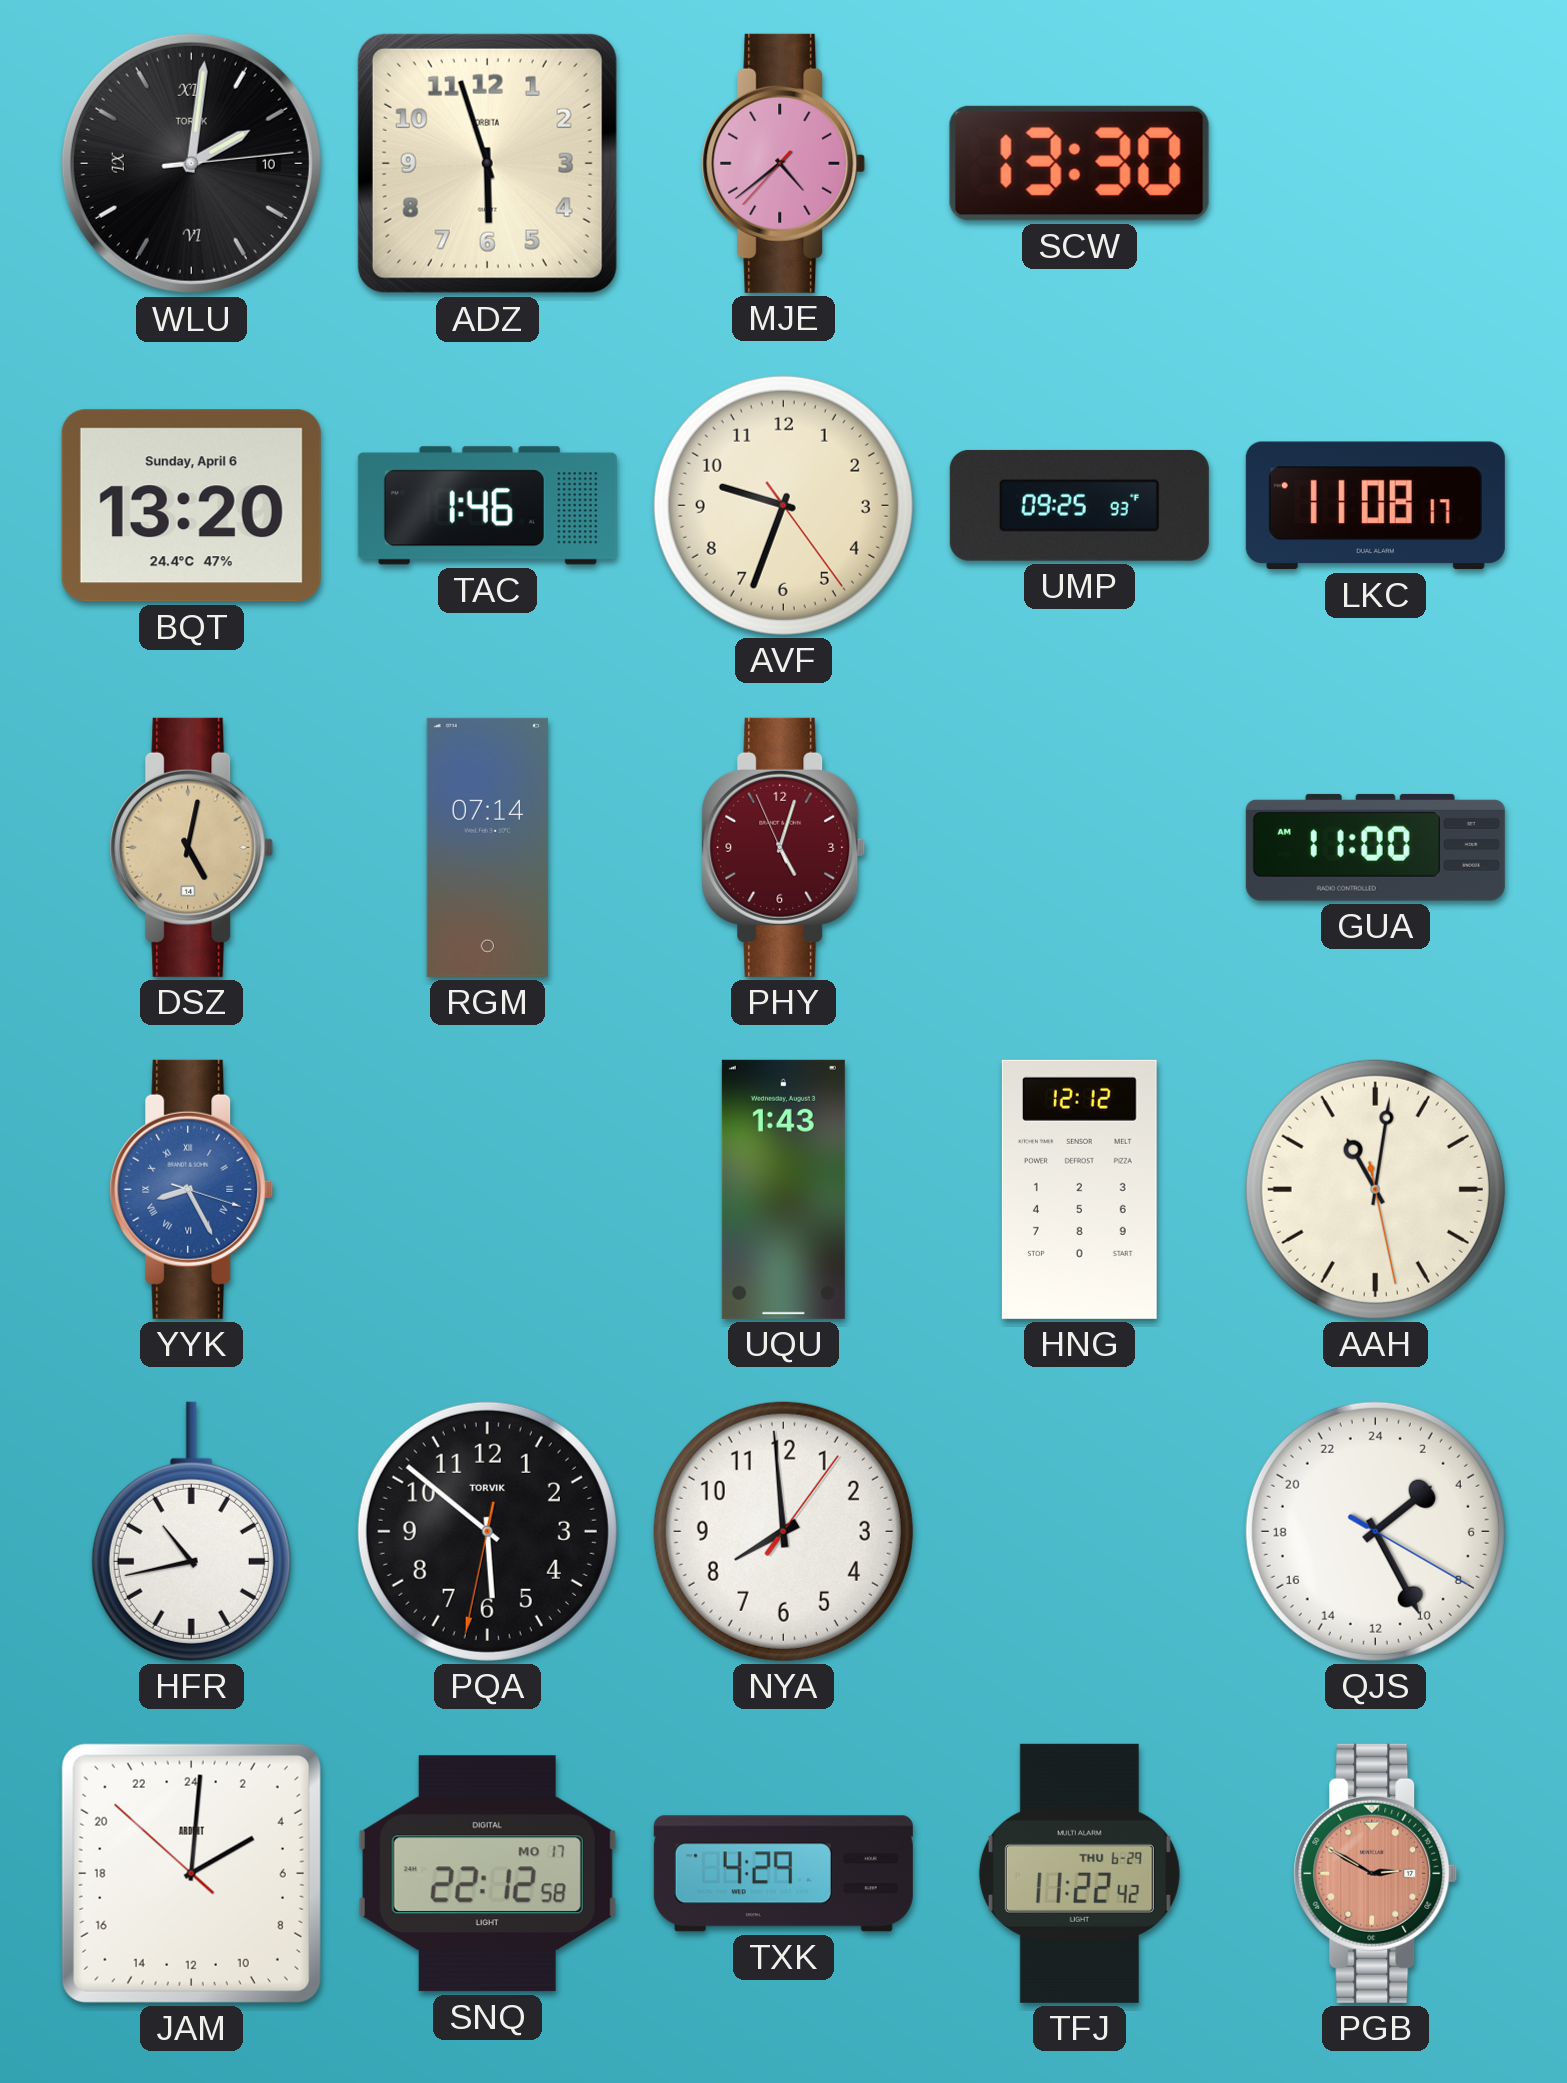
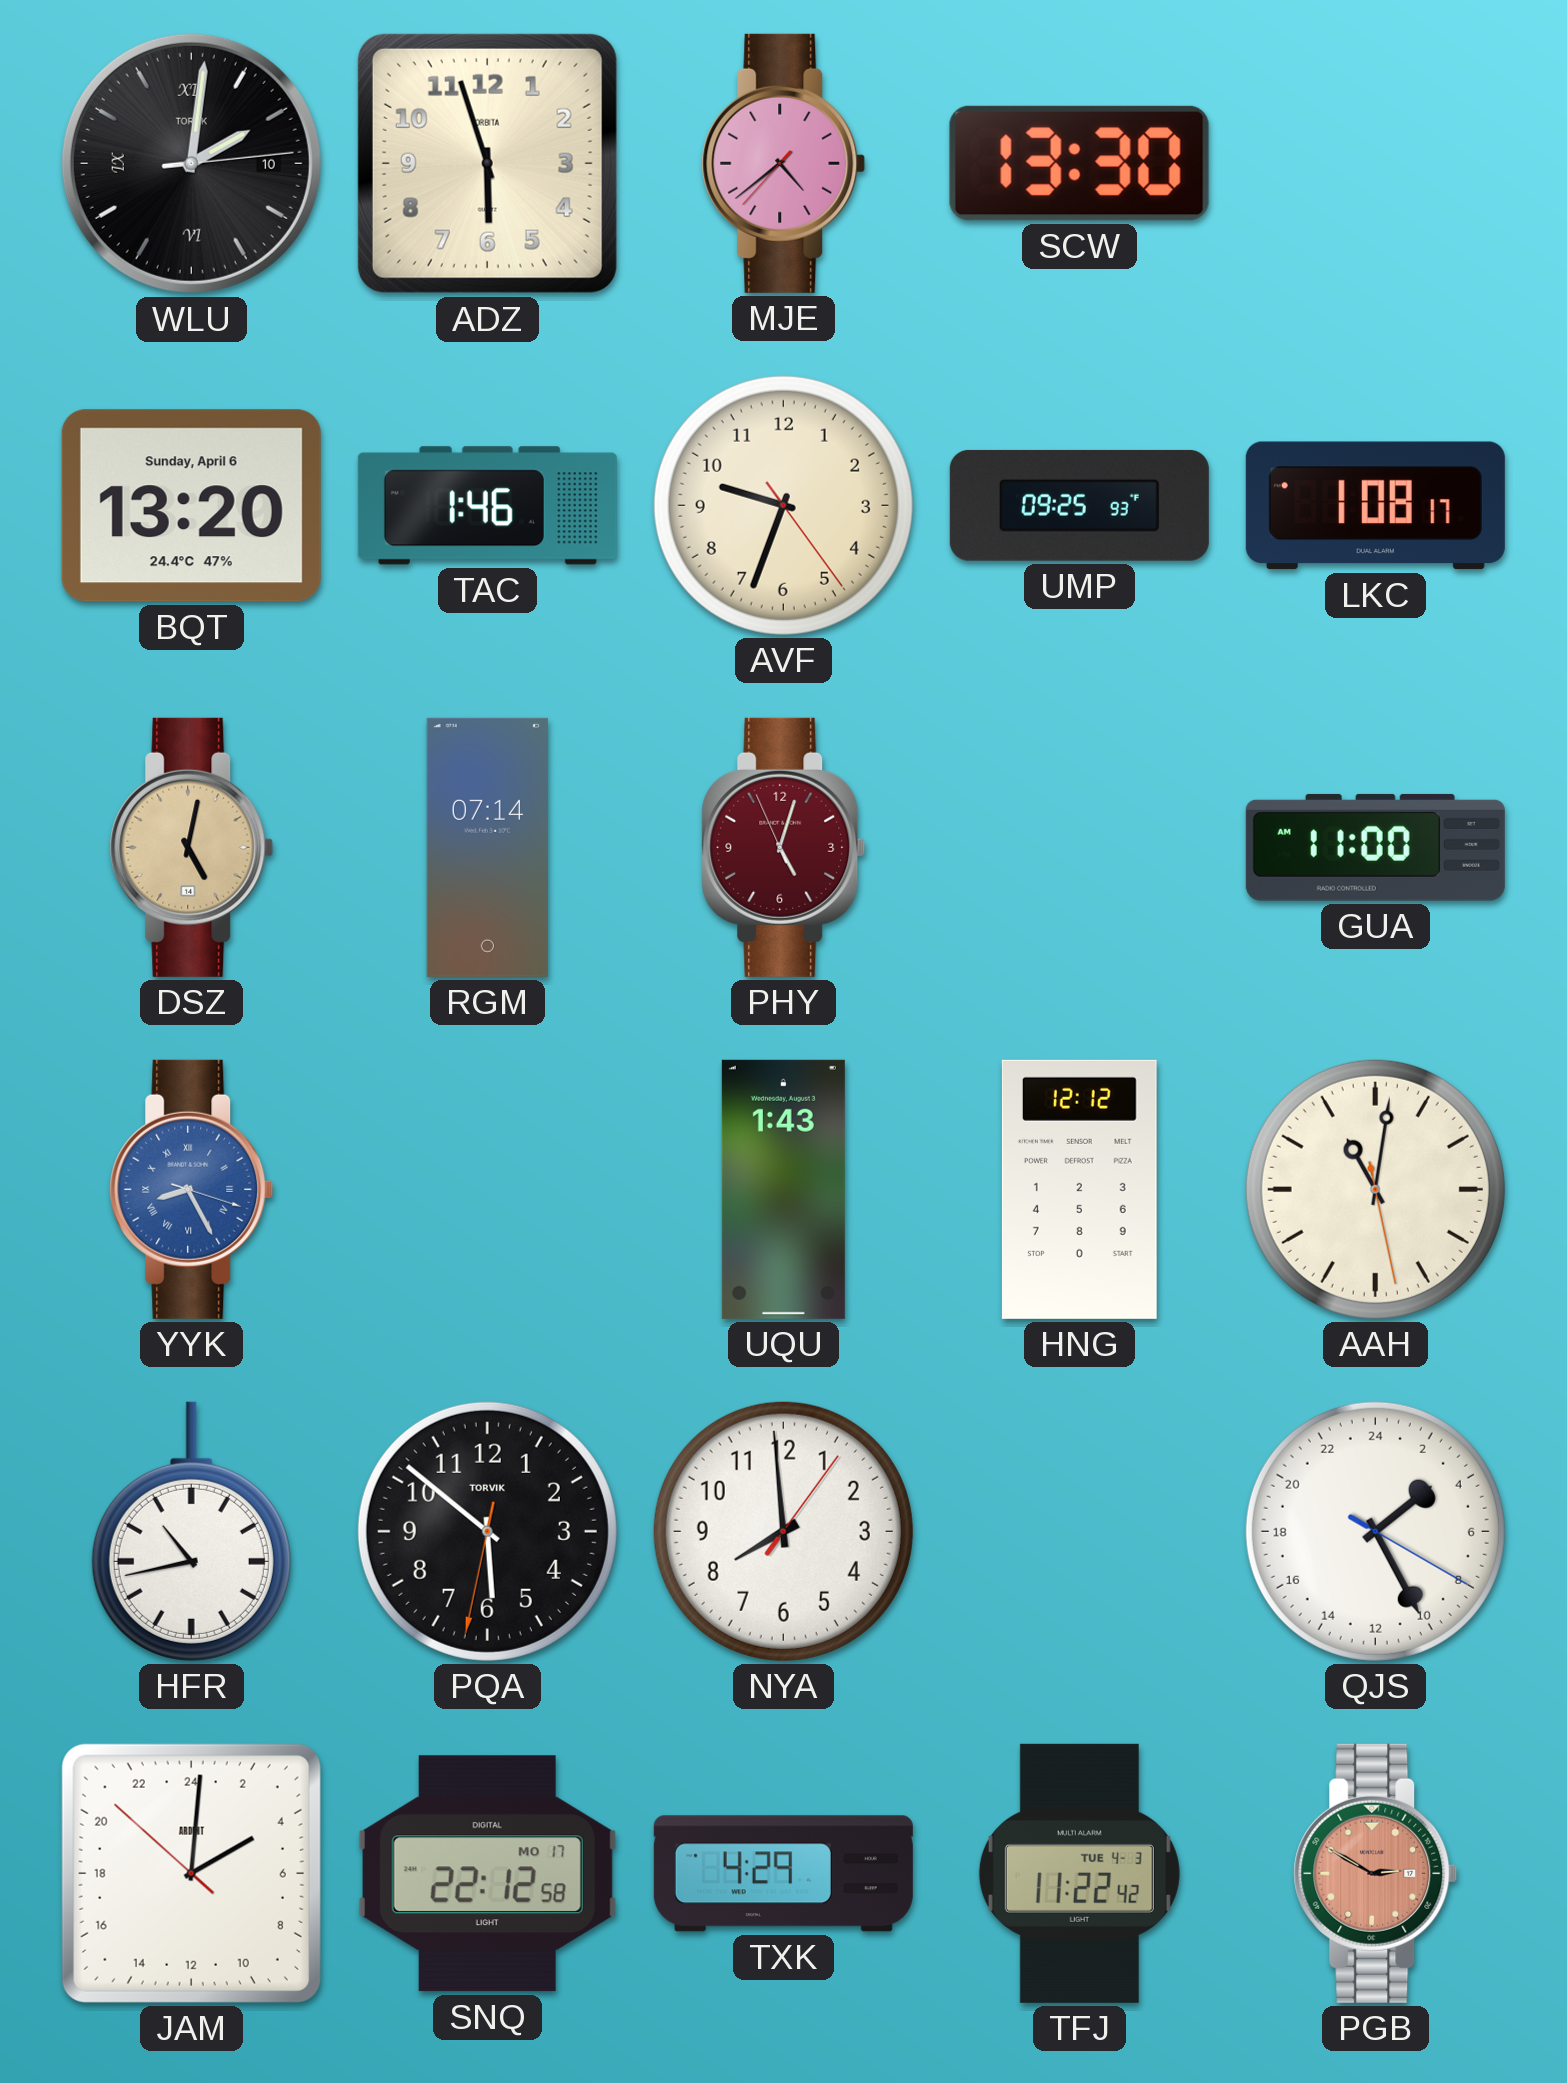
LKC: 11:08 -> 1:08 (1375, 506)
TFJ date: THU 6-29 -> TUE 4-3 (1079, 1873)
